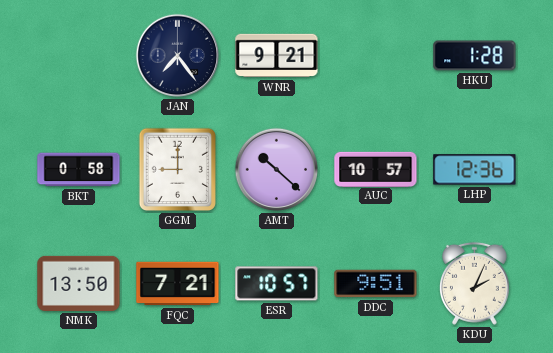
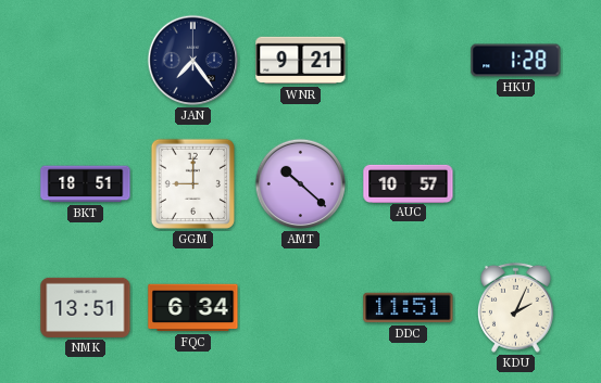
BKT: 0:58 -> 18:51 (86, 184)
LHP: 12:36 -> none (475, 170)
NMK: 13:50 -> 13:51 (86, 307)
FQC: 7:21 -> 6:34 (193, 308)
ESR: 10:57 -> none (277, 284)
DDC: 9:51 -> 11:51 (409, 308)
